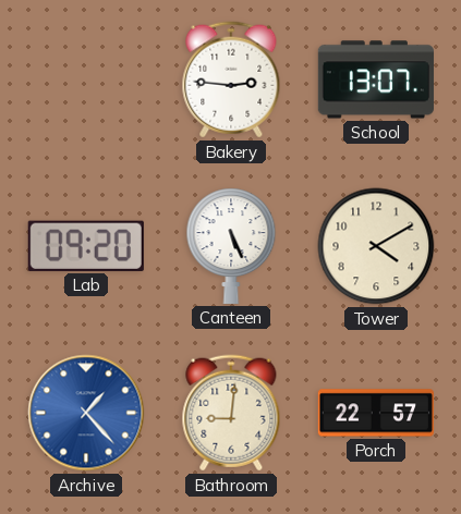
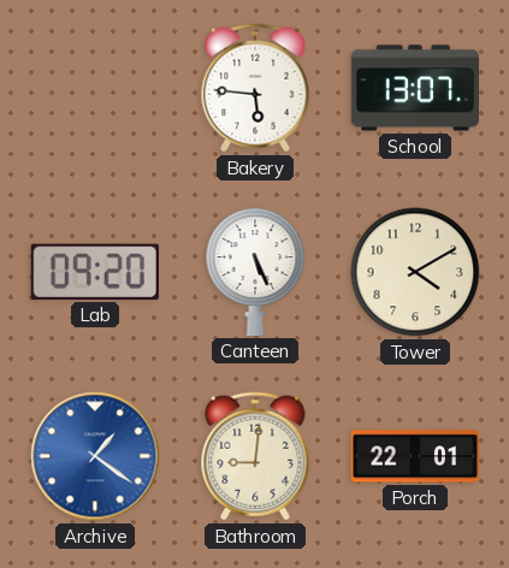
Bakery: 2:46 -> 5:46 (255, 88)
Archive: 1:23 -> 1:21 (95, 456)
Porch: 22:57 -> 22:01 (415, 456)
